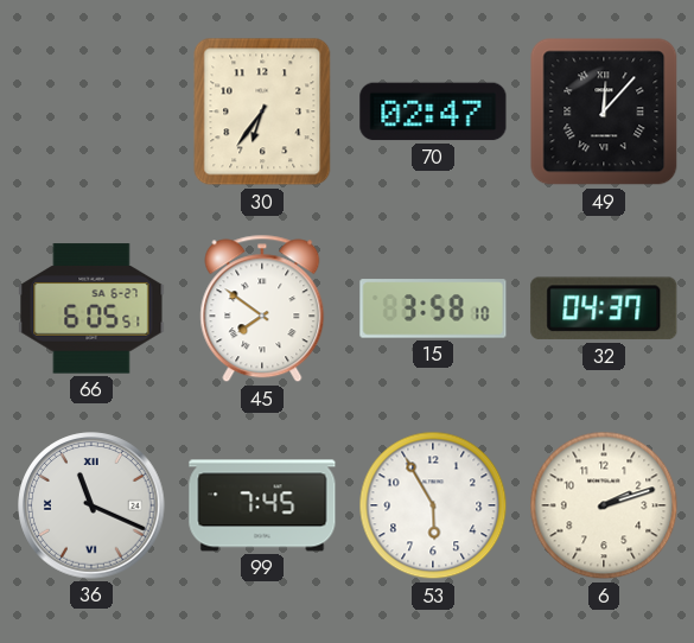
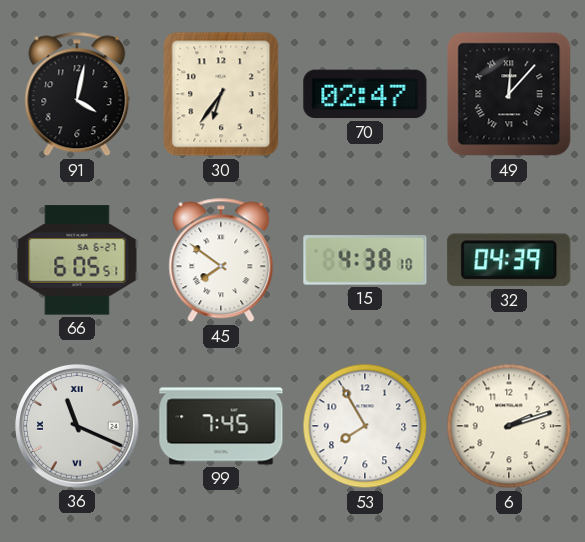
91: none -> 4:02 (77, 94)
15: 3:58 -> 4:38 (365, 260)
32: 04:37 -> 04:39 (509, 260)
53: 5:55 -> 7:55 (365, 426)
